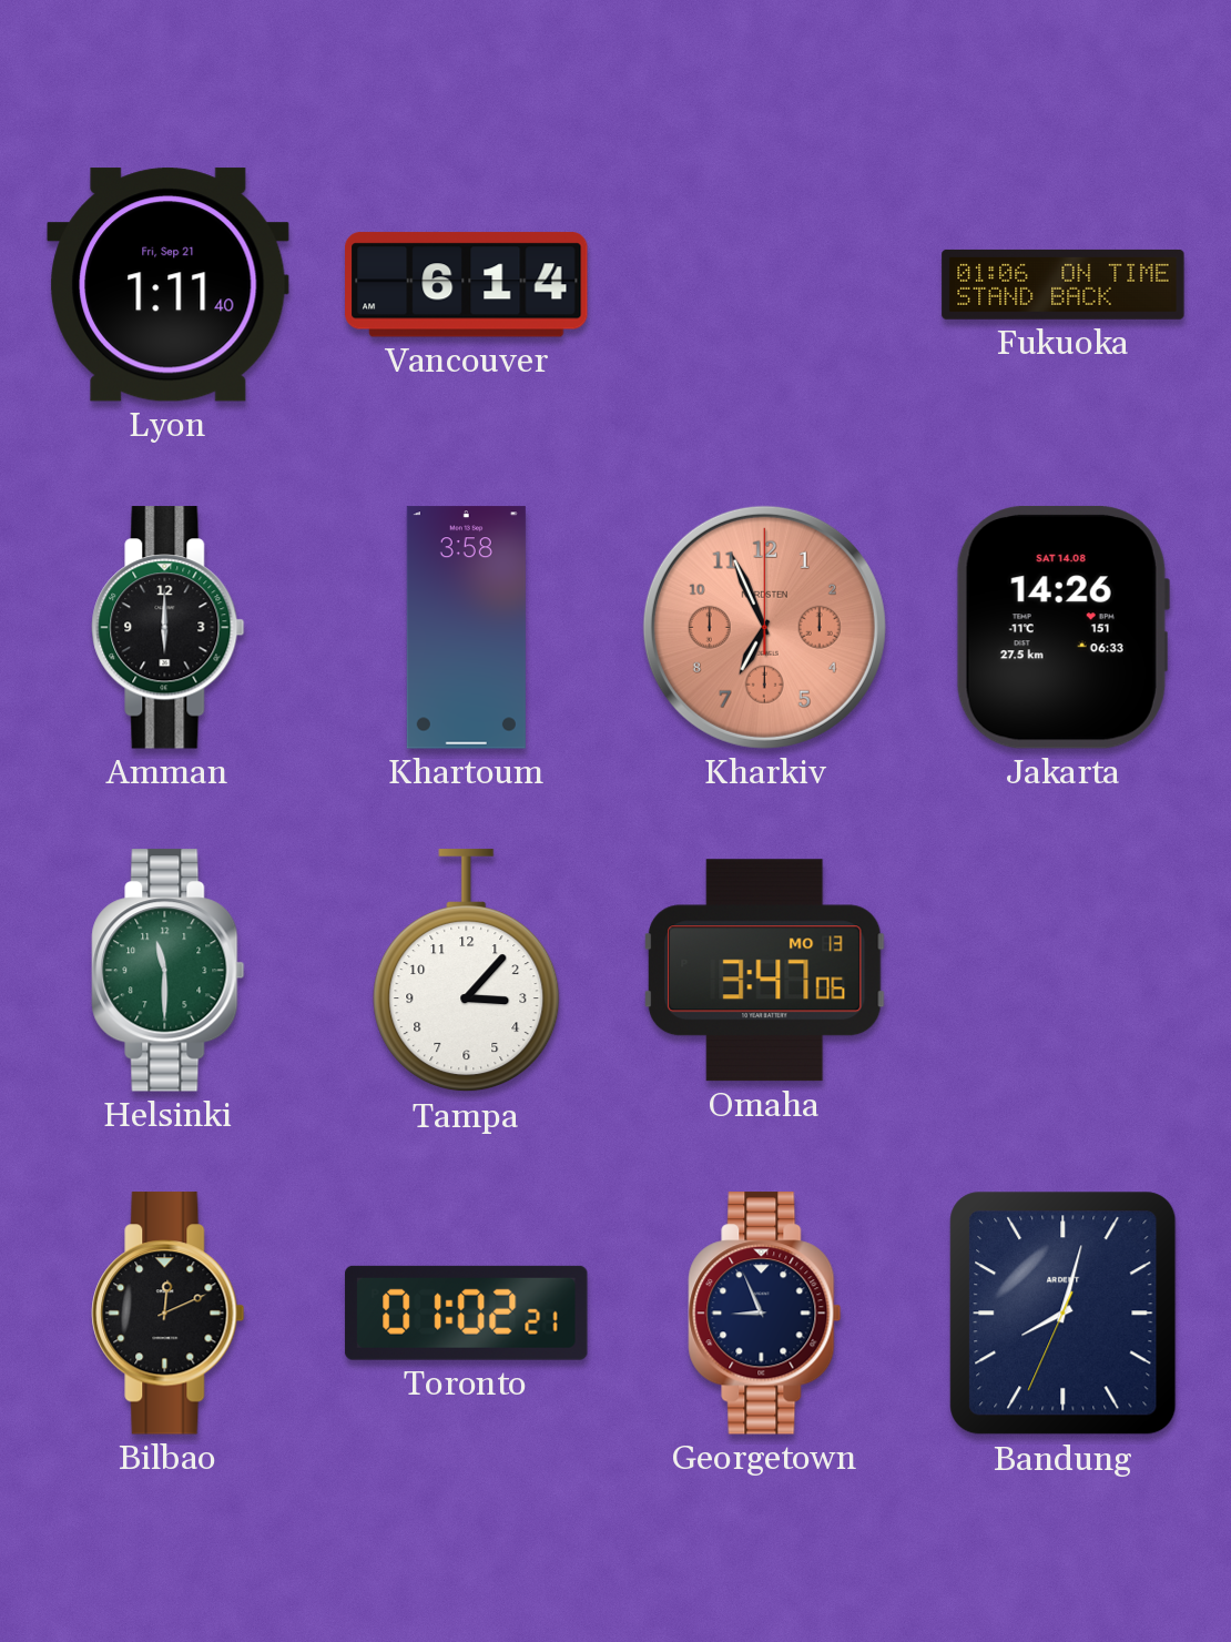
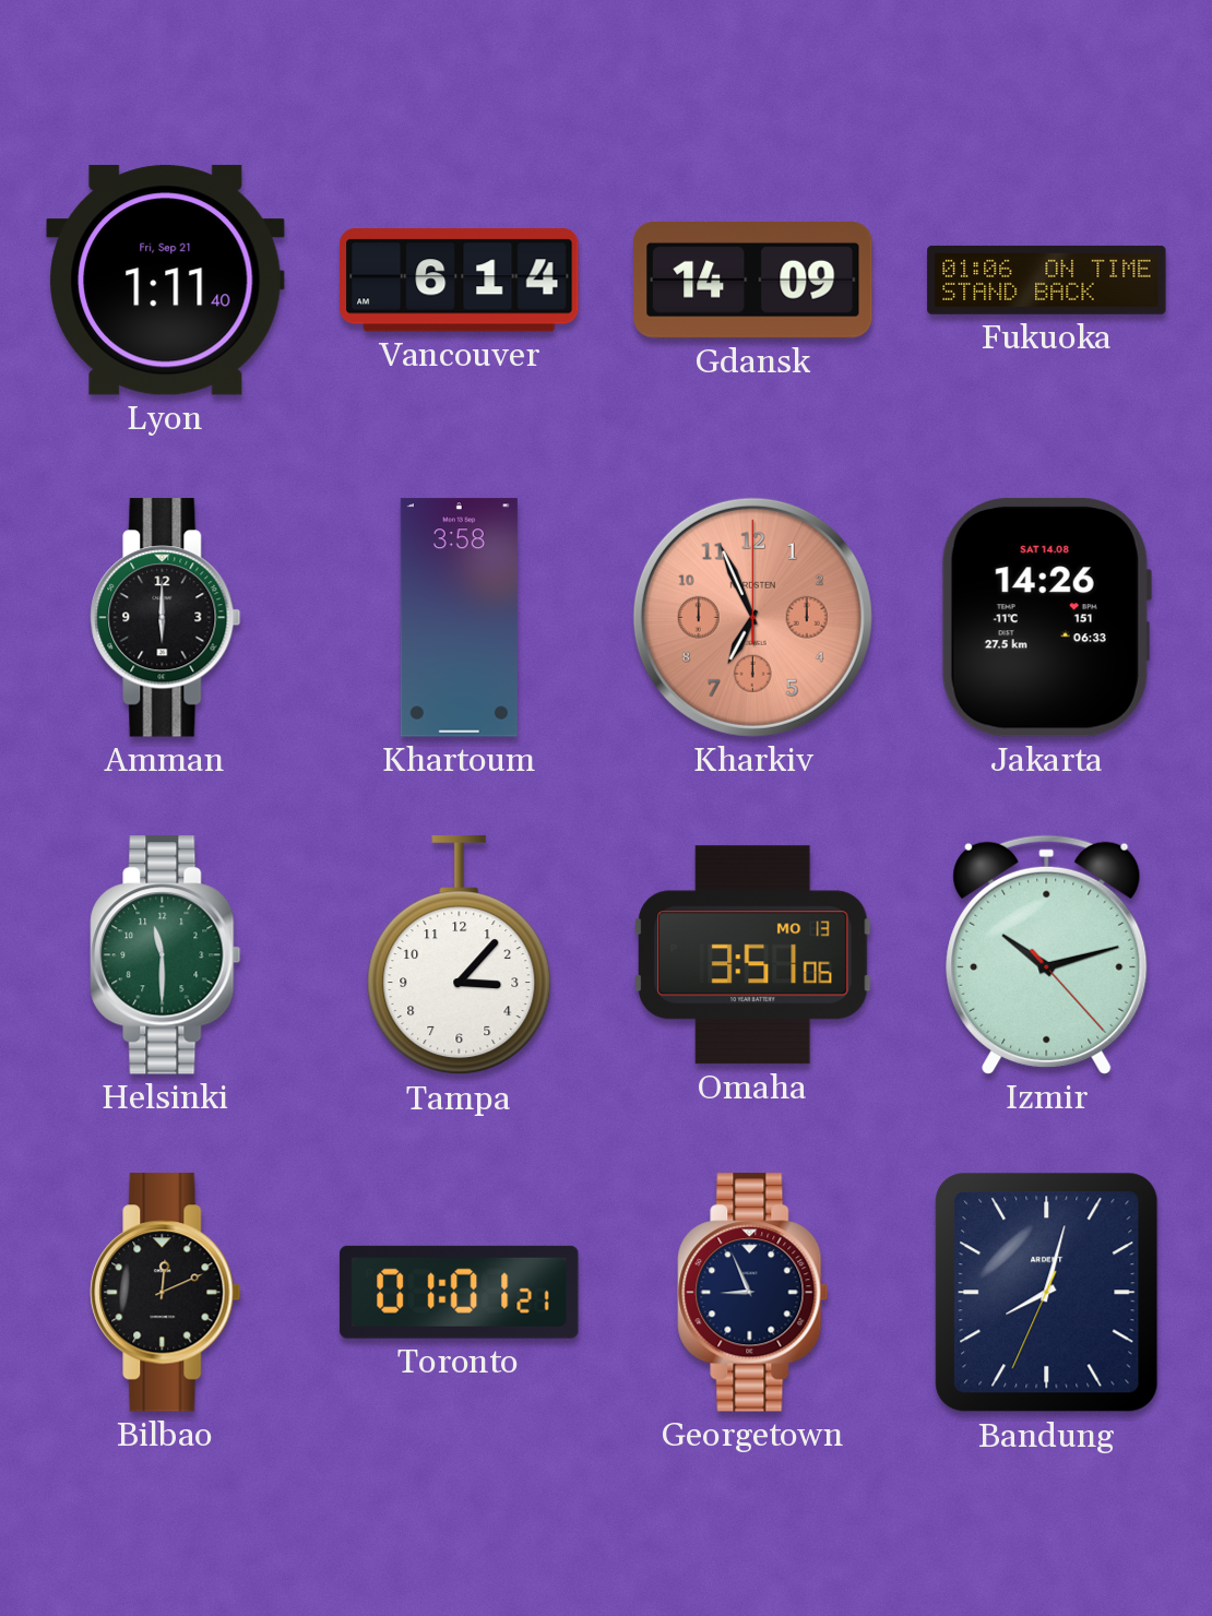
Gdansk: none -> 14:09 (753, 281)
Omaha: 3:47 -> 3:51 (752, 955)
Izmir: none -> 10:12 (1047, 954)
Toronto: 01:02 -> 01:01 (460, 1292)
